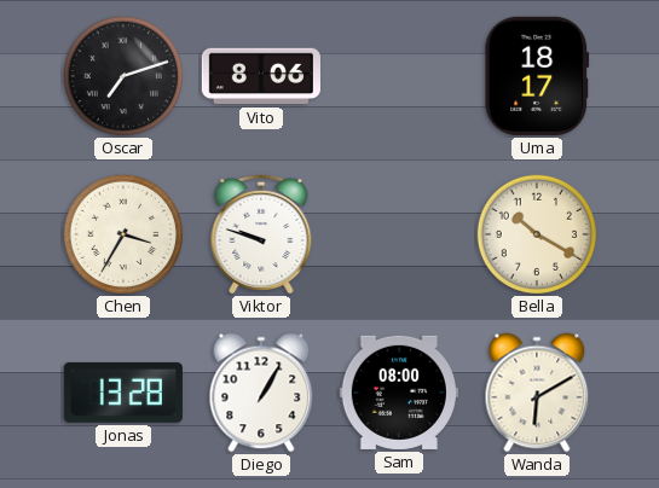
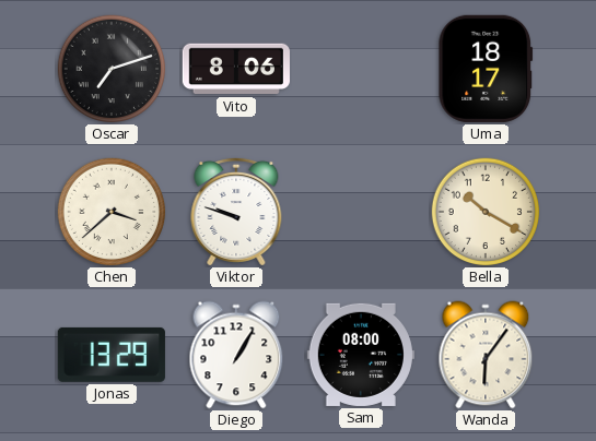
Chen: 3:35 -> 3:38 (112, 212)
Jonas: 13:28 -> 13:29 (112, 355)
Wanda: 6:10 -> 6:06 (486, 355)
